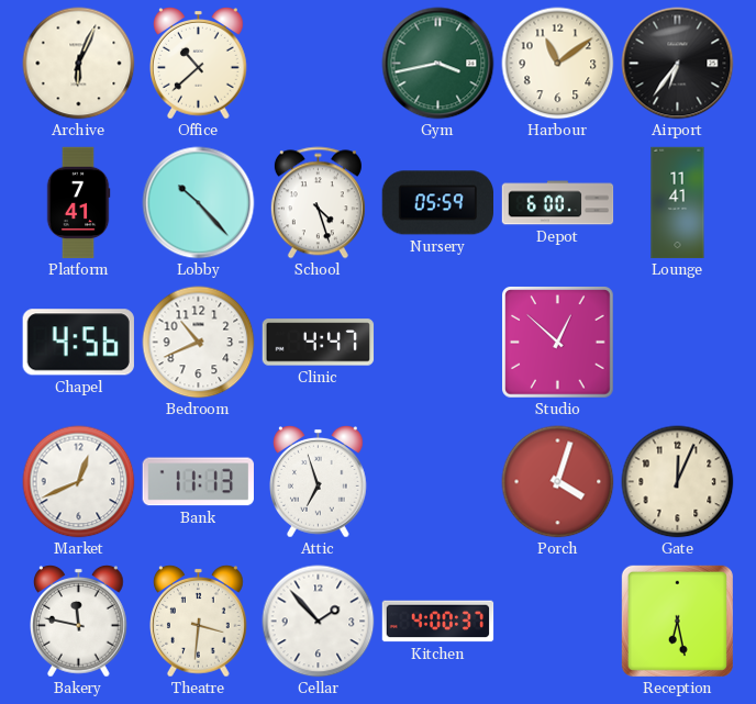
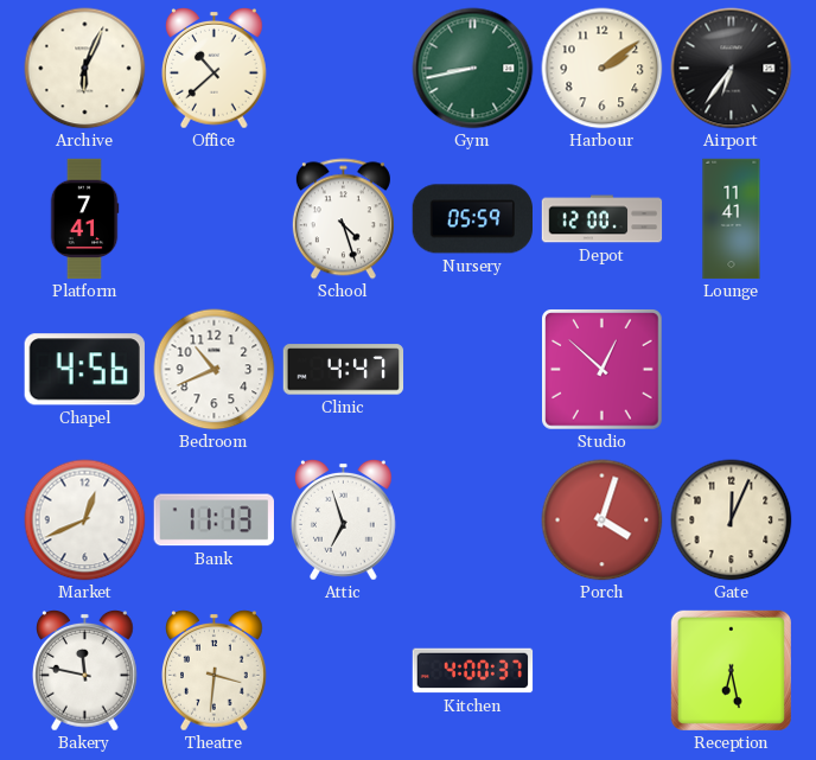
Gym: 3:43 -> 8:43 (473, 69)
Harbour: 11:09 -> 2:09 (603, 69)
Lobby: 10:23 -> none (199, 203)
Depot: 6:00 -> 12:00 (603, 219)
Cellar: 1:53 -> none (319, 622)
